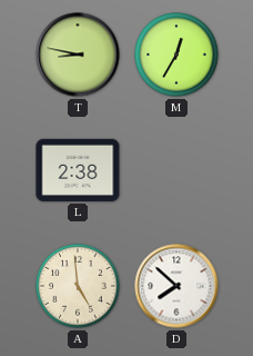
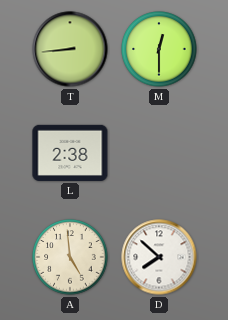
T: 8:47 -> 8:44 (70, 49)
M: 12:35 -> 12:30 (159, 49)
